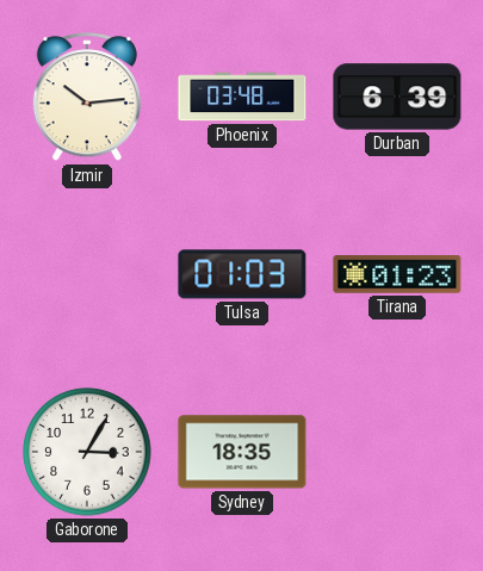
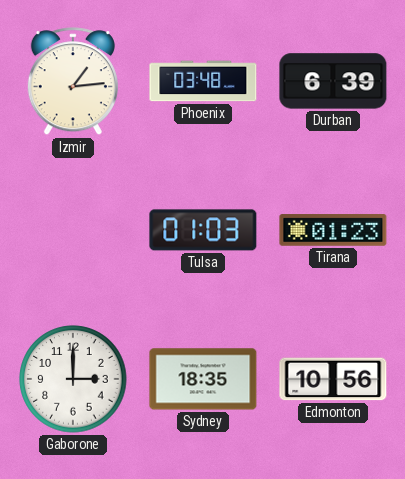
Izmir: 10:14 -> 1:14 (73, 82)
Gaborone: 3:05 -> 3:00 (73, 379)
Edmonton: none -> 10:56 (333, 379)
